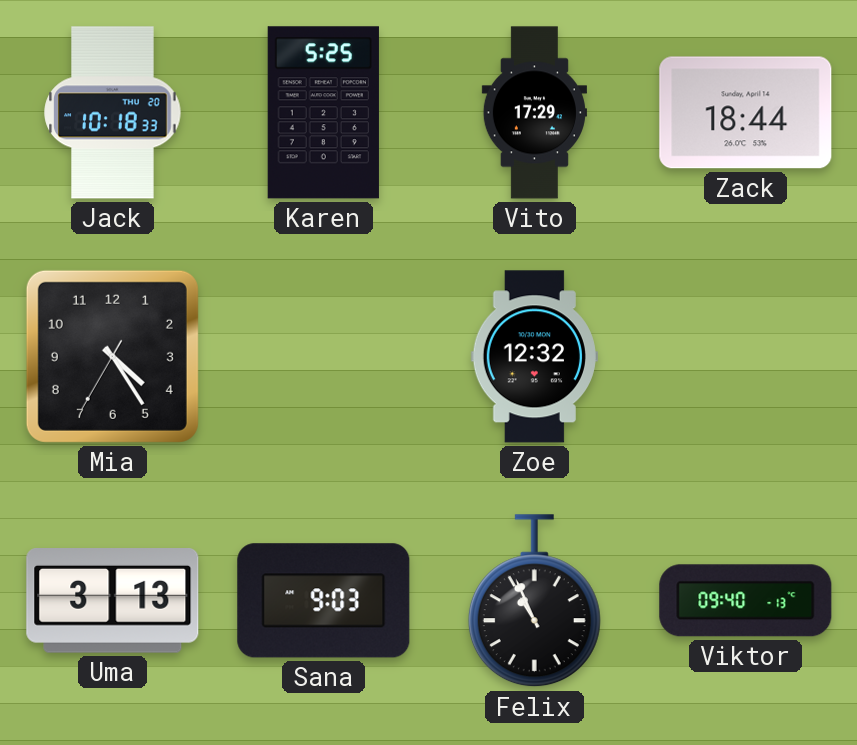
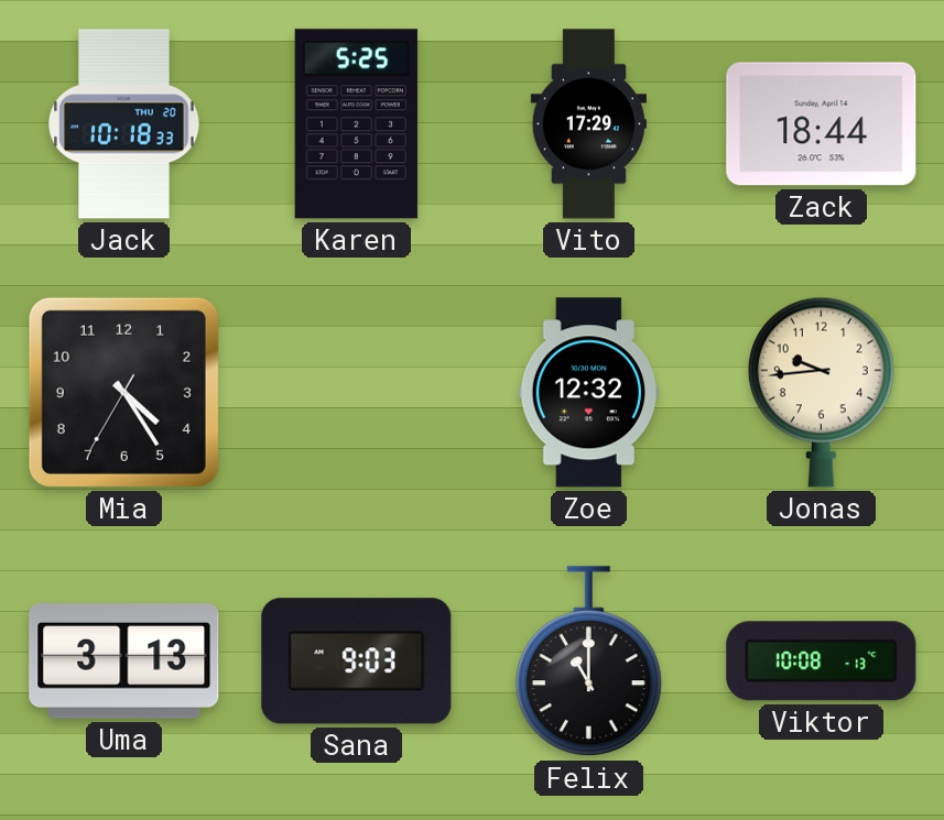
Jonas: none -> 9:44 (821, 392)
Felix: 10:56 -> 11:00 (588, 662)
Viktor: 09:40 -> 10:08 (822, 662)
